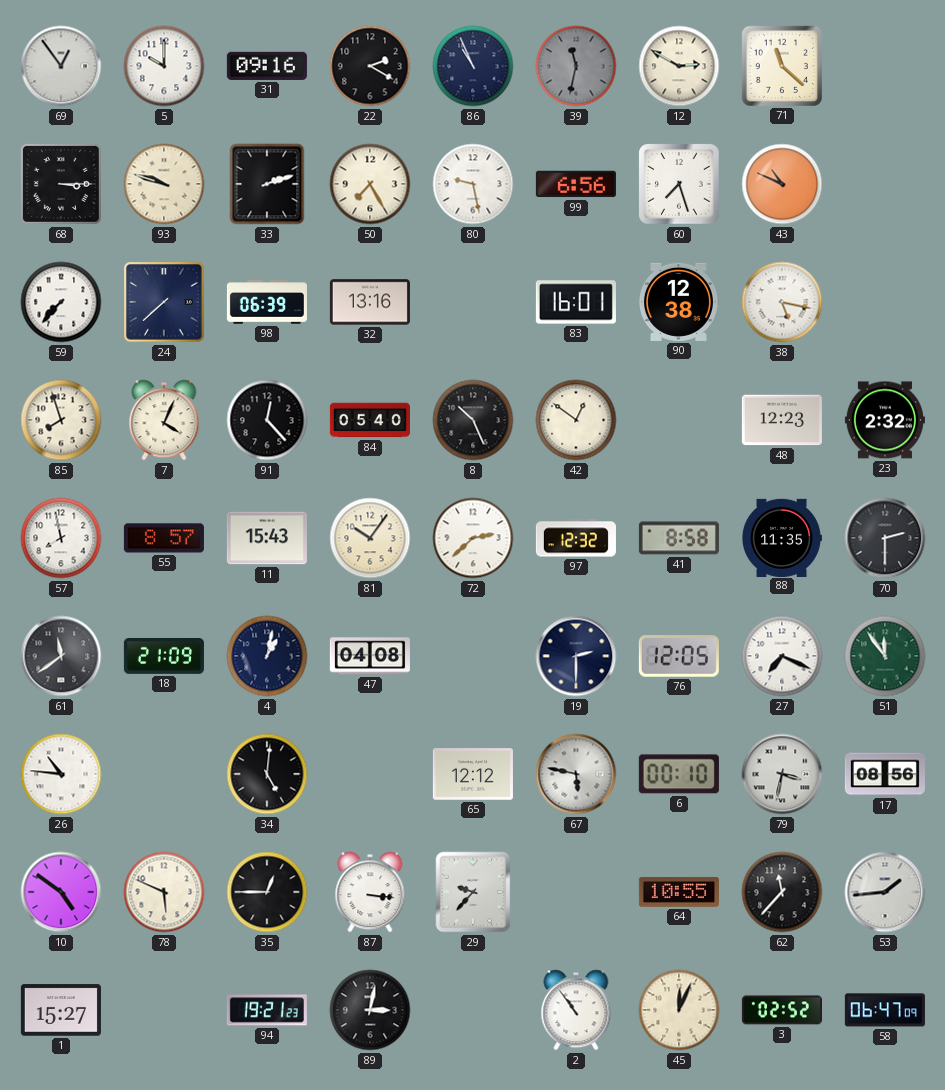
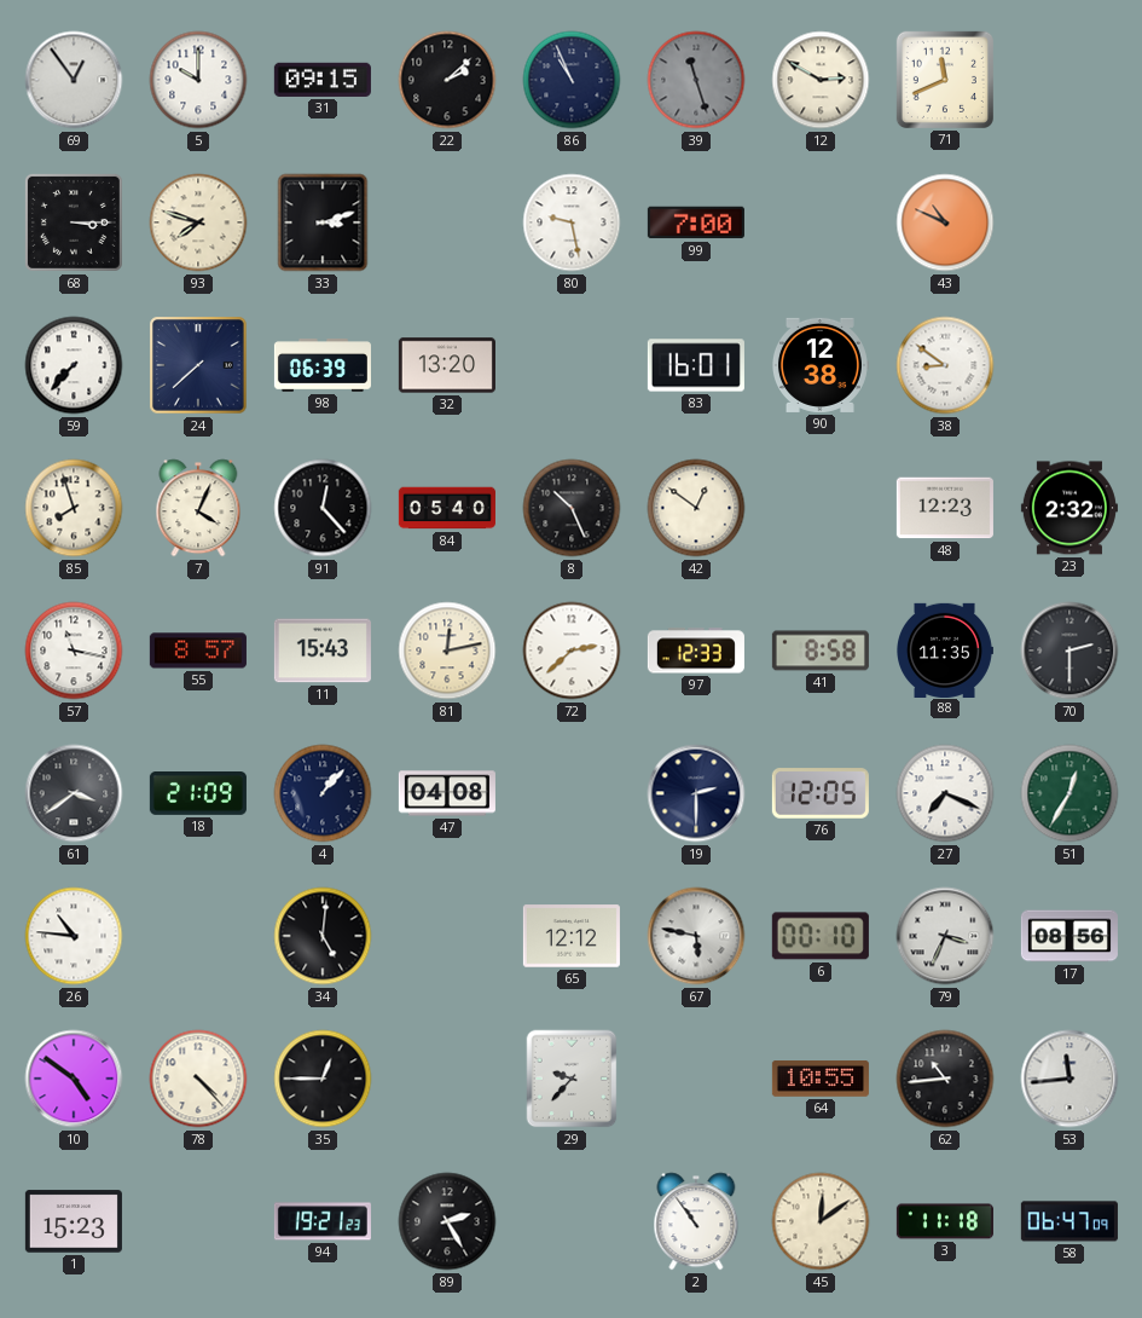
31: 09:16 -> 09:15 (323, 80)
22: 2:20 -> 2:08 (447, 80)
39: 11:32 -> 11:27 (696, 80)
71: 11:22 -> 11:41 (945, 80)
93: 9:48 -> 7:48 (198, 222)
33: 2:12 -> 3:12 (323, 222)
50: 7:25 -> none (370, 184)
99: 6:56 -> 7:00 (696, 222)
60: 7:27 -> none (679, 184)
32: 13:16 -> 13:20 (447, 365)
38: 5:17 -> 8:51 (945, 365)
57: 7:58 -> 11:17 (74, 651)
81: 10:06 -> 12:13 (447, 651)
97: 12:32 -> 12:33 (696, 651)
61: 11:39 -> 3:39 (74, 793)
4: 1:02 -> 1:07 (323, 793)
51: 11:54 -> 12:35 (1069, 793)
79: 3:32 -> 3:34 (945, 936)
78: 5:49 -> 4:23 (198, 1079)
87: 3:16 -> none (370, 892)
62: 11:37 -> 10:44 (945, 1079)
53: 1:44 -> 11:44 (1069, 1079)
1: 15:27 -> 15:23 (74, 1221)
89: 3:02 -> 2:25 (447, 1221)
45: 12:04 -> 12:09 (821, 1221)
3: 02:52 -> 11:18 (945, 1221)
